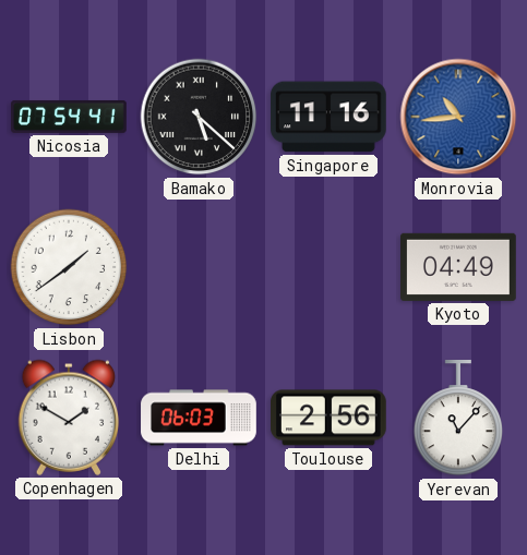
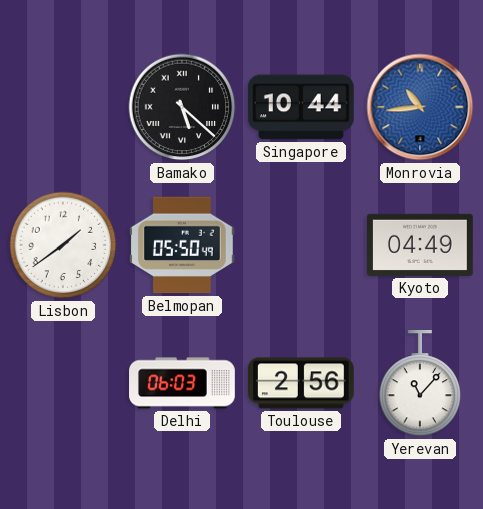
Nicosia: 07:54 -> none (69, 117)
Singapore: 11:16 -> 10:44 (302, 107)
Belmopan: none -> 05:50 (183, 245)
Copenhagen: 1:50 -> none (69, 418)
